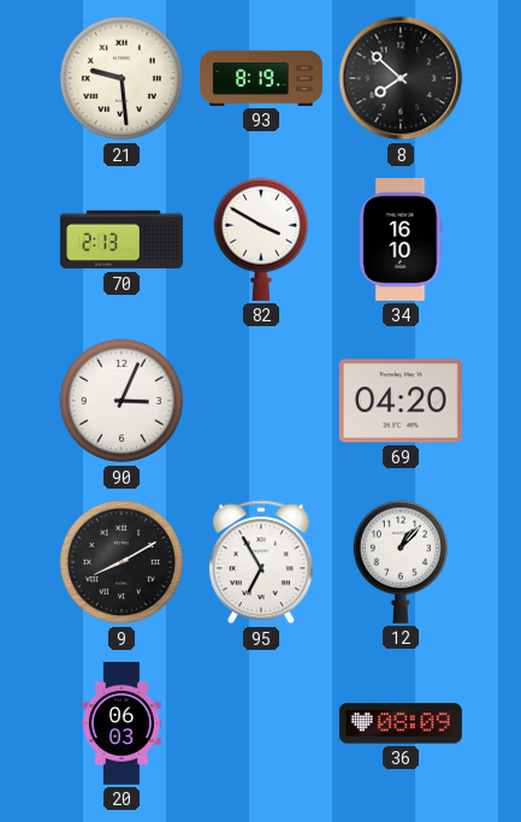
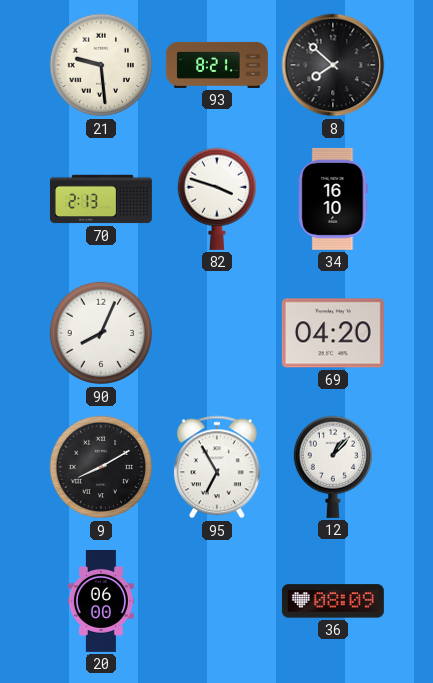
93: 8:19 -> 8:21 (217, 65)
82: 3:50 -> 3:48 (216, 199)
90: 3:04 -> 8:04 (101, 333)
20: 06:03 -> 06:00 (101, 601)
